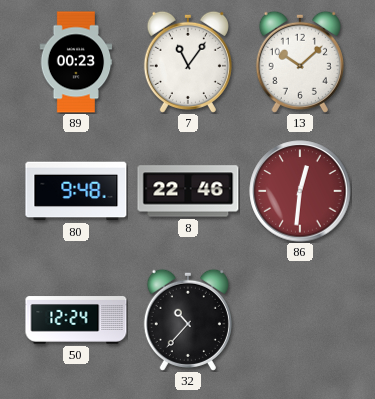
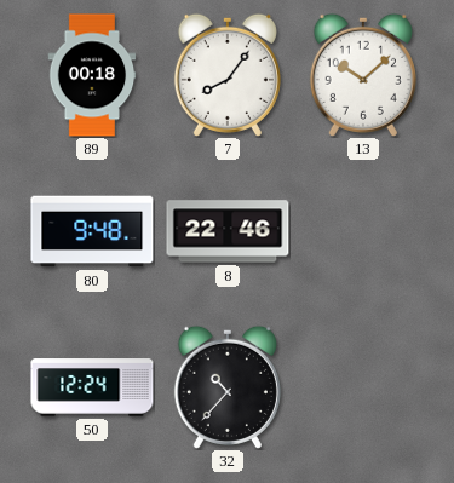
89: 00:23 -> 00:18 (92, 75)
7: 11:06 -> 8:06 (228, 75)
86: 12:31 -> none (300, 191)
